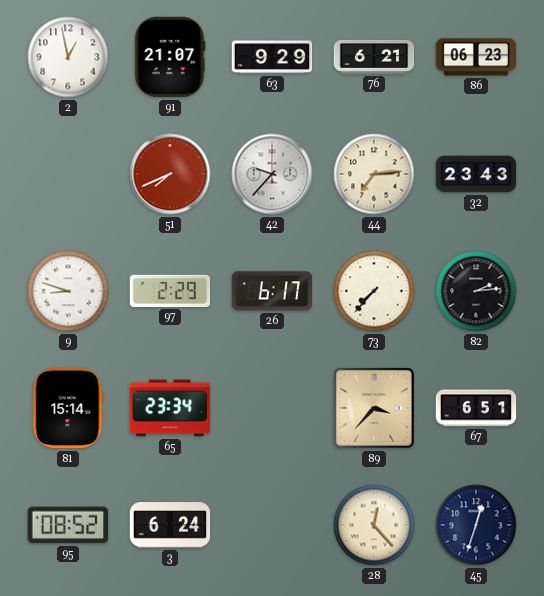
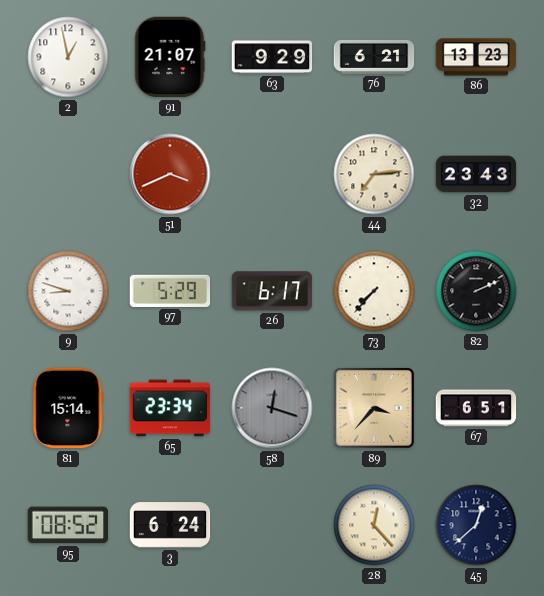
86: 06:23 -> 13:23 (476, 57)
51: 7:41 -> 3:41 (170, 174)
42: 9:37 -> none (272, 174)
97: 2:29 -> 5:29 (170, 291)
82: 2:14 -> 2:11 (476, 291)
58: none -> 12:18 (272, 408)
45: 12:33 -> 12:38 (476, 525)
